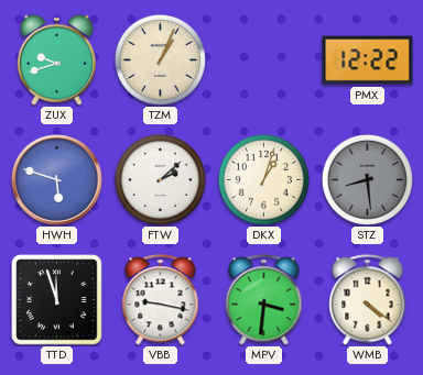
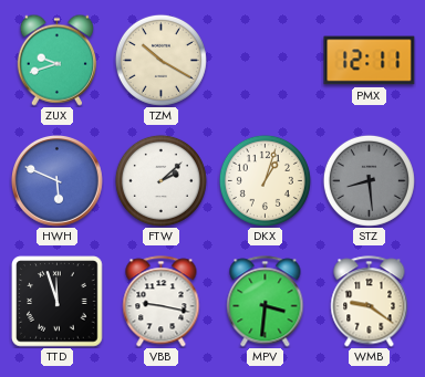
TZM: 1:04 -> 10:20 (160, 60)
PMX: 12:22 -> 12:11 (370, 61)
HWH: 5:48 -> 5:49 (58, 181)
WMB: 4:21 -> 9:21 (370, 302)
